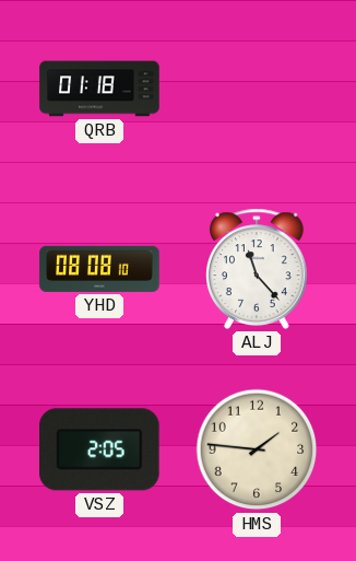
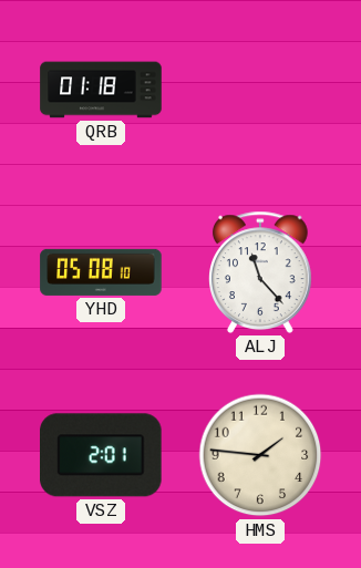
YHD: 08:08 -> 05:08 (101, 272)
VSZ: 2:05 -> 2:01 (102, 455)
